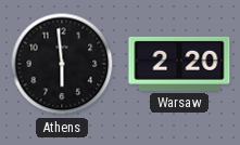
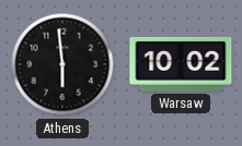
Warsaw: 2:20 -> 10:02 (181, 64)
